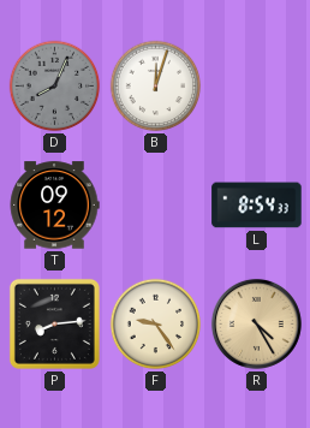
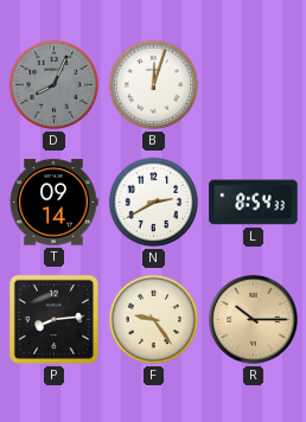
T: 09:12 -> 09:14 (53, 203)
N: none -> 2:40 (154, 203)
R: 4:25 -> 10:15 (253, 319)
